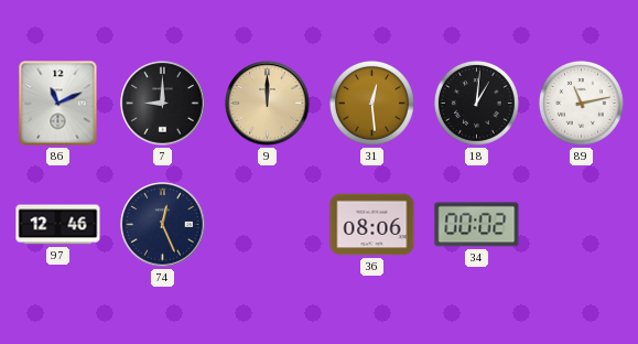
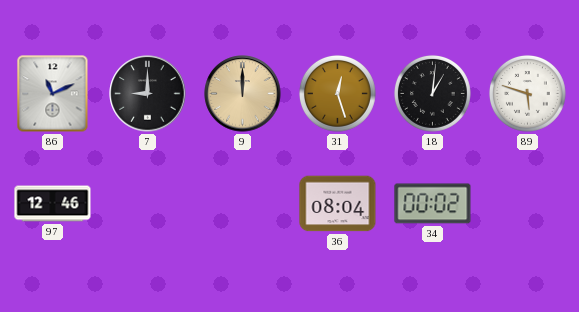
31: 12:29 -> 12:27 (337, 93)
89: 11:13 -> 5:48 (527, 93)
74: 12:26 -> none (163, 225)
36: 08:06 -> 08:04 (338, 204)
